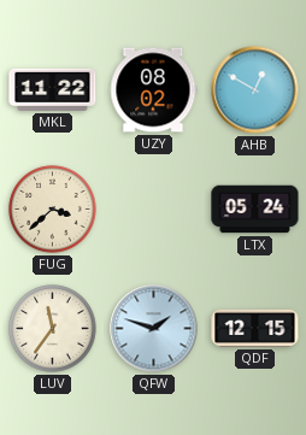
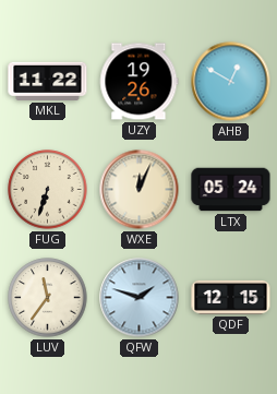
UZY: 08:02 -> 19:26 (138, 82)
FUG: 3:38 -> 6:33 (48, 190)
WXE: none -> 12:04 (140, 190)
